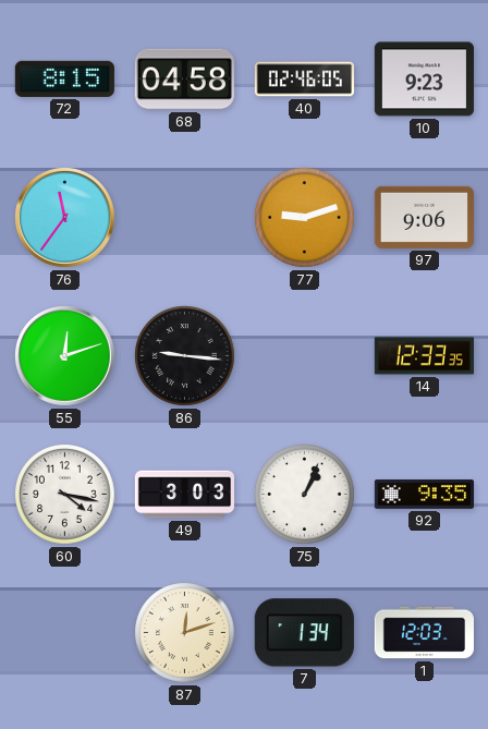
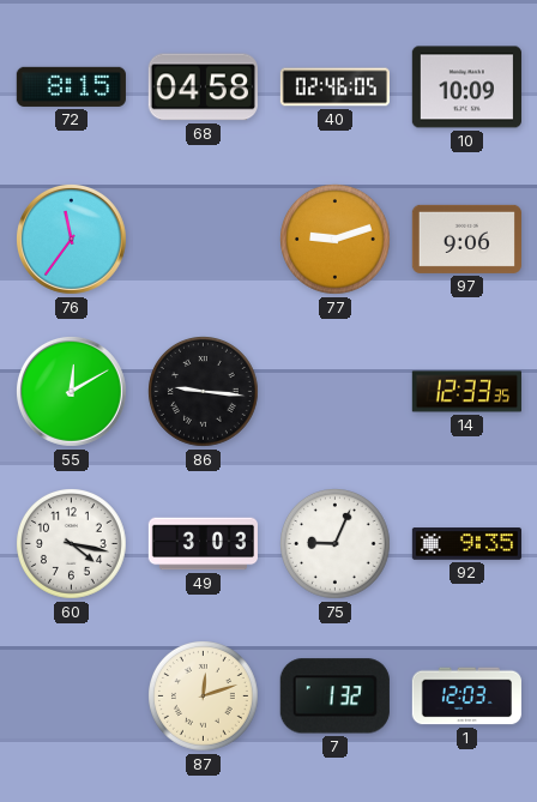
10: 9:23 -> 10:09 (466, 88)
55: 12:12 -> 12:10 (71, 391)
75: 1:04 -> 9:04 (336, 544)
7: 1:34 -> 1:32 (334, 697)
